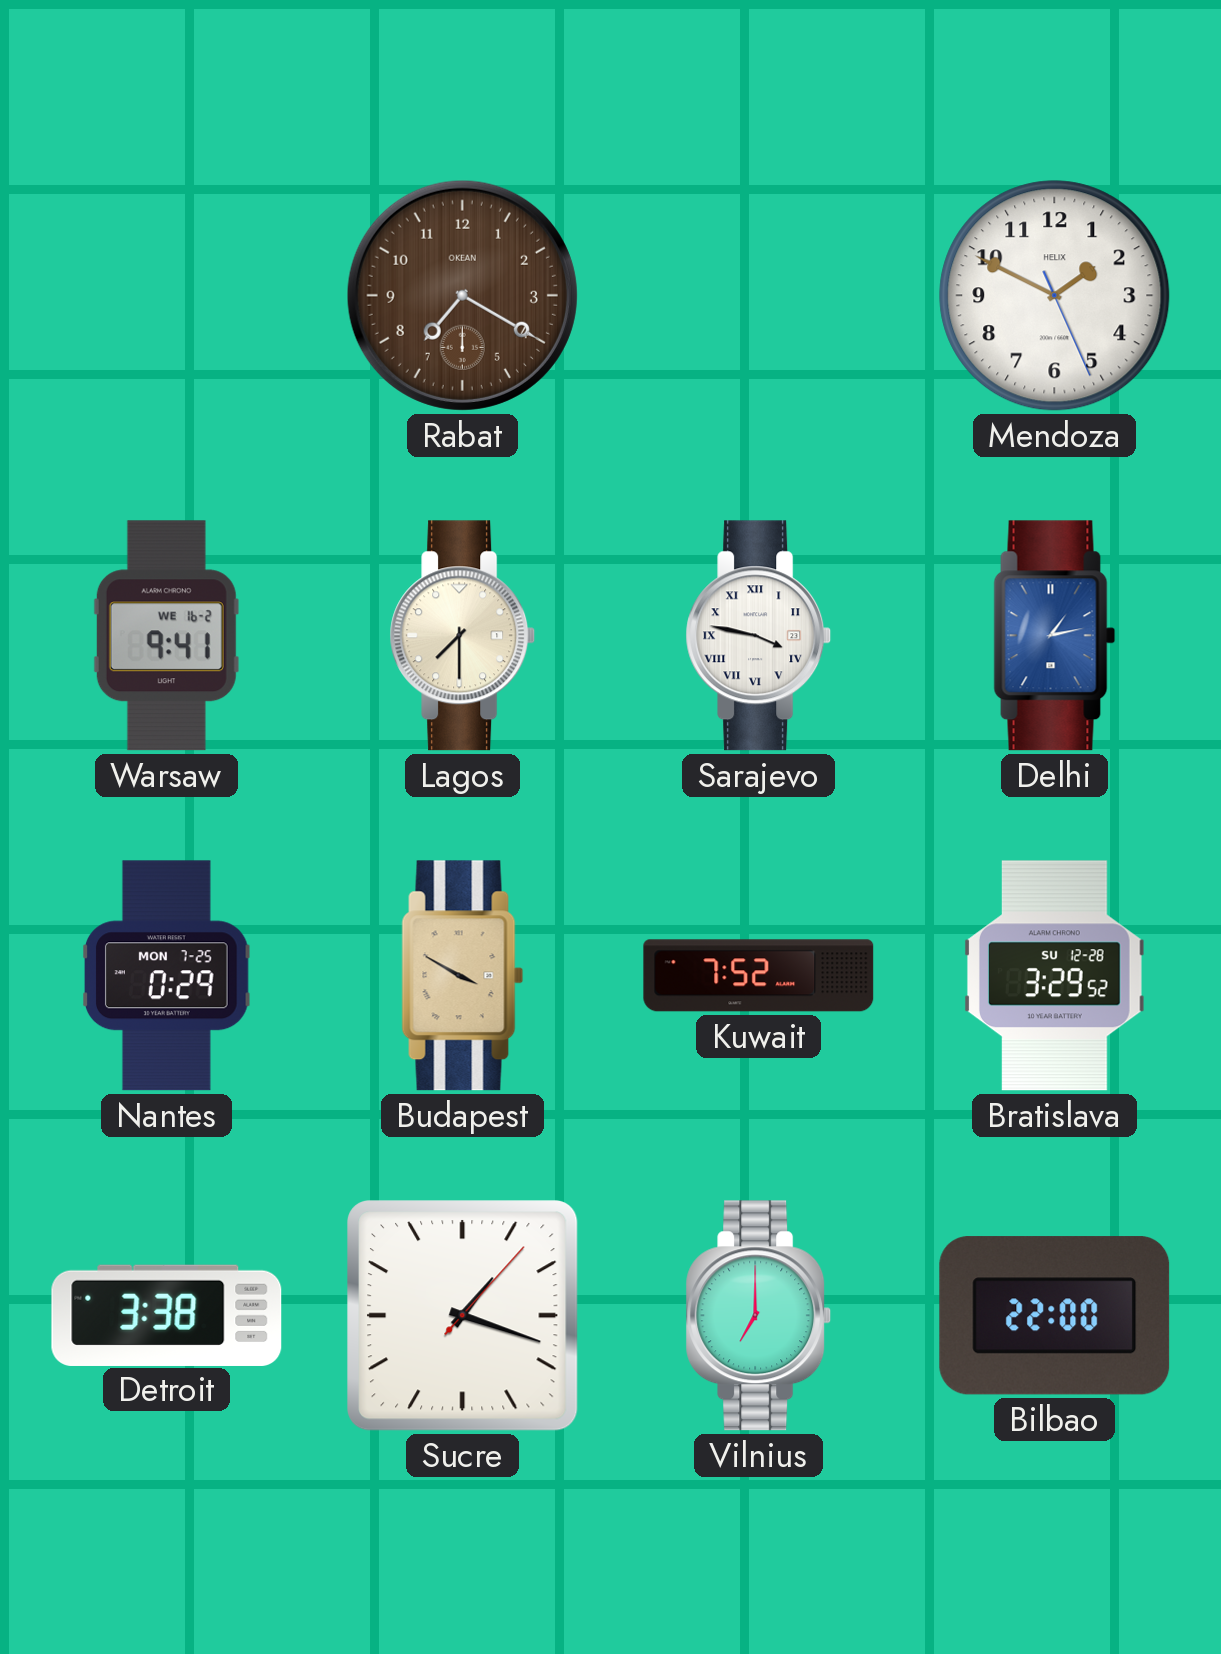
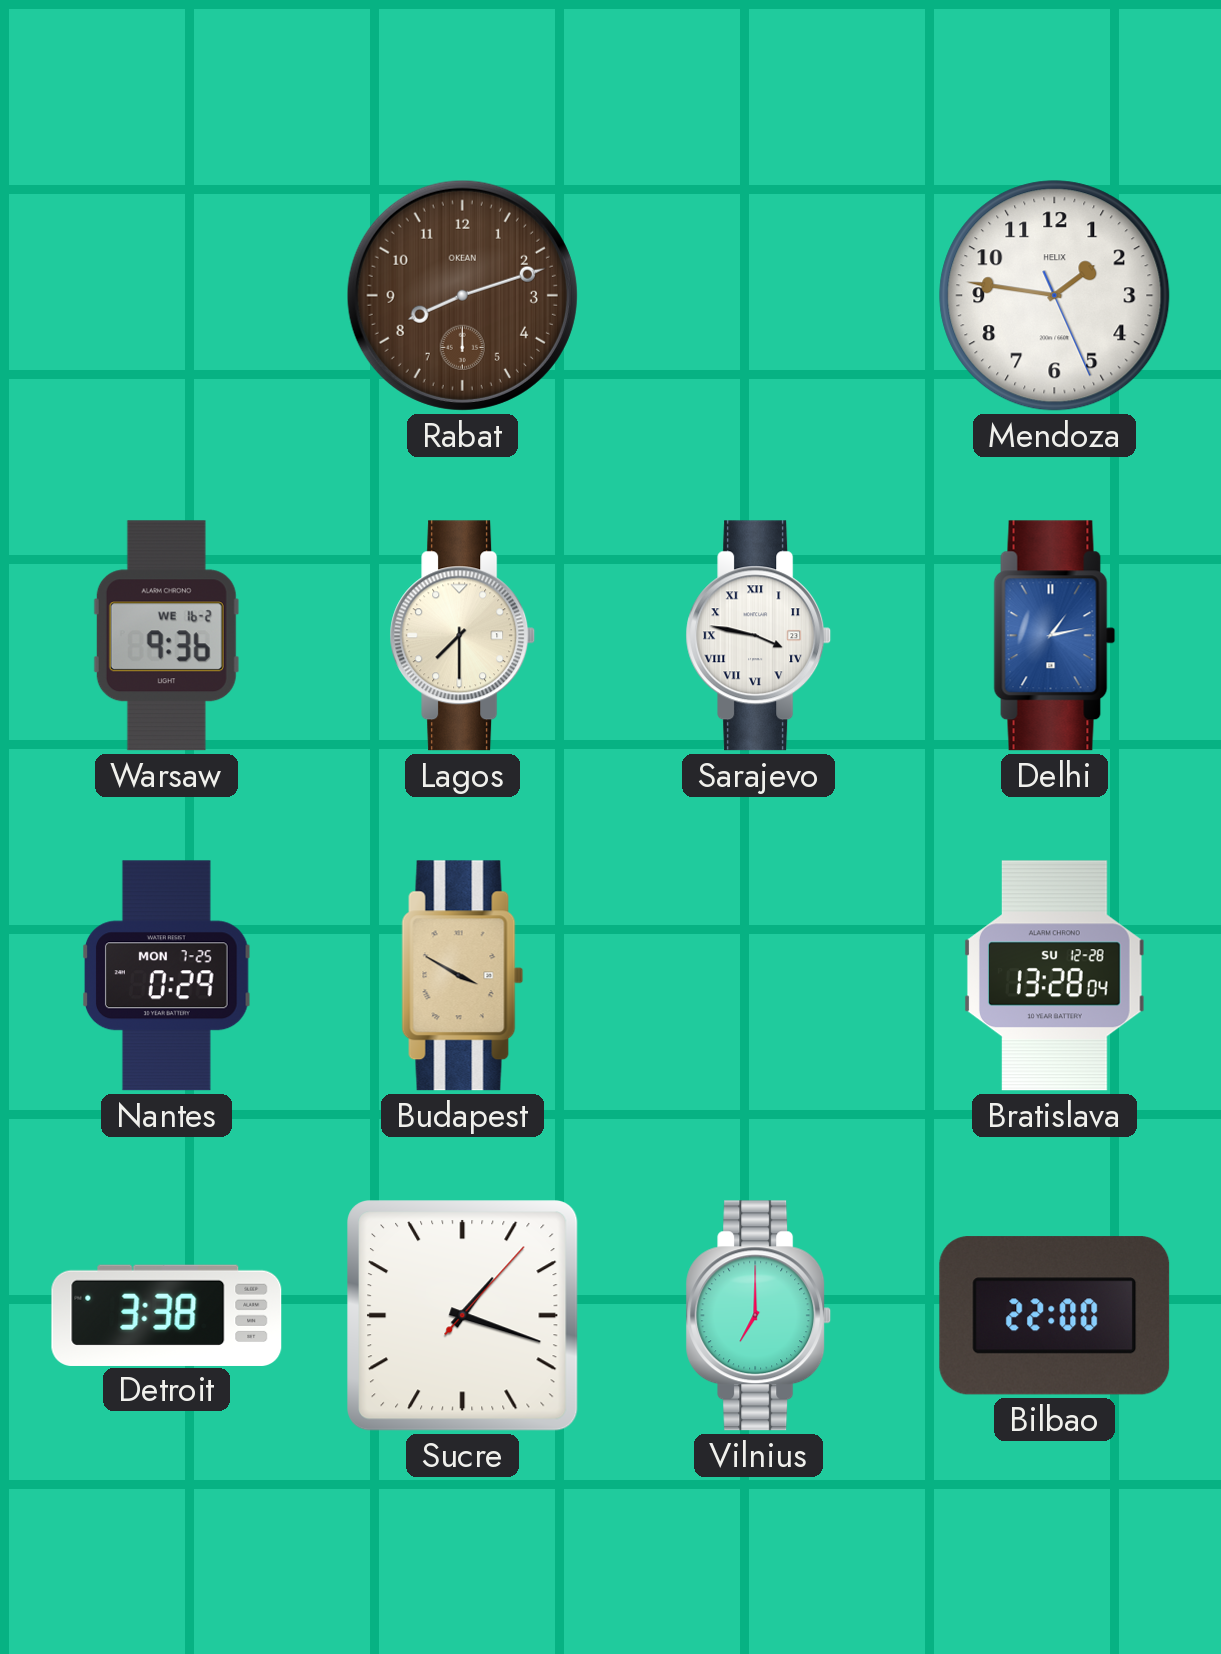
Rabat: 7:20 -> 8:12 (462, 295)
Mendoza: 1:49 -> 1:46 (1055, 296)
Warsaw: 9:41 -> 9:36 (166, 636)
Kuwait: 7:52 -> none (759, 976)
Bratislava: 3:29 -> 13:28 (1054, 976)
